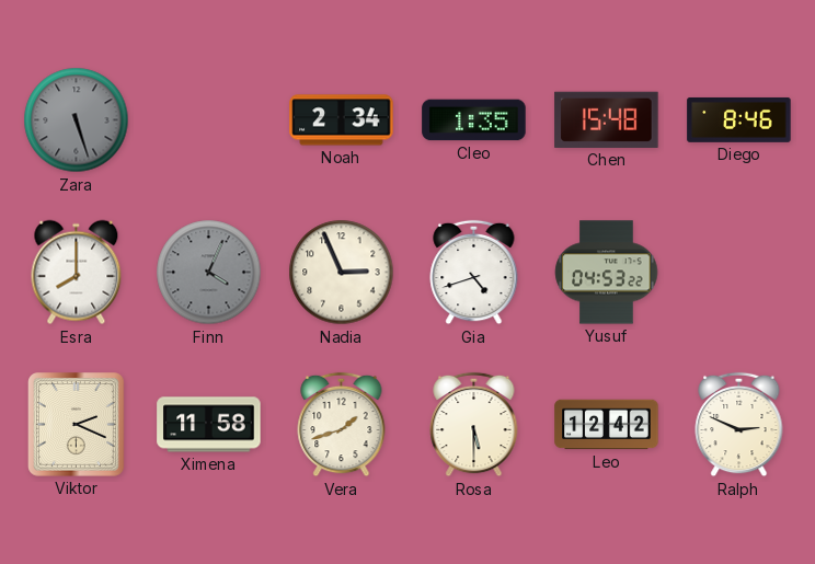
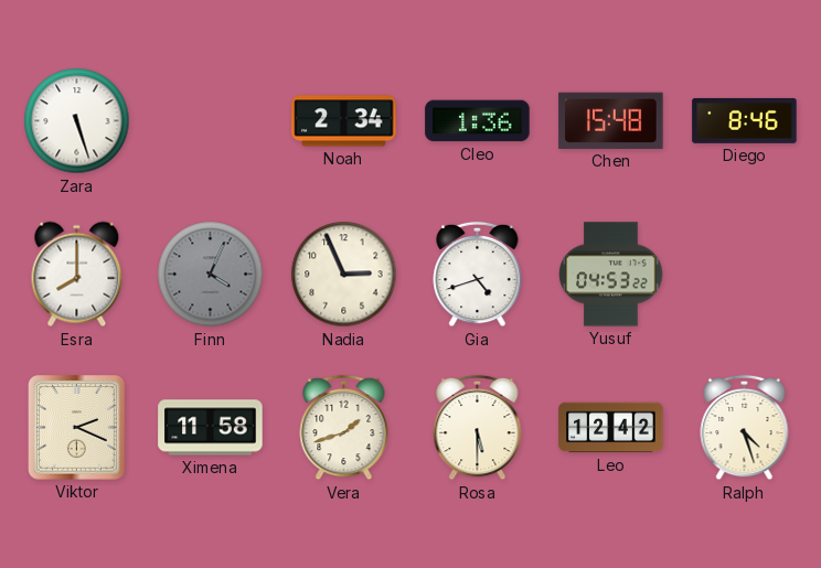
Zara dial: grey -> white (77, 121)
Cleo: 1:35 -> 1:36 (478, 121)
Ralph: 2:49 -> 4:27 (745, 428)
